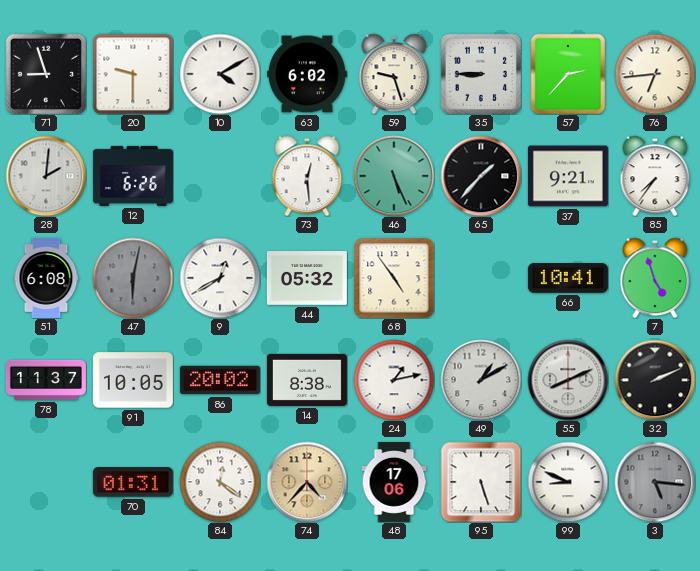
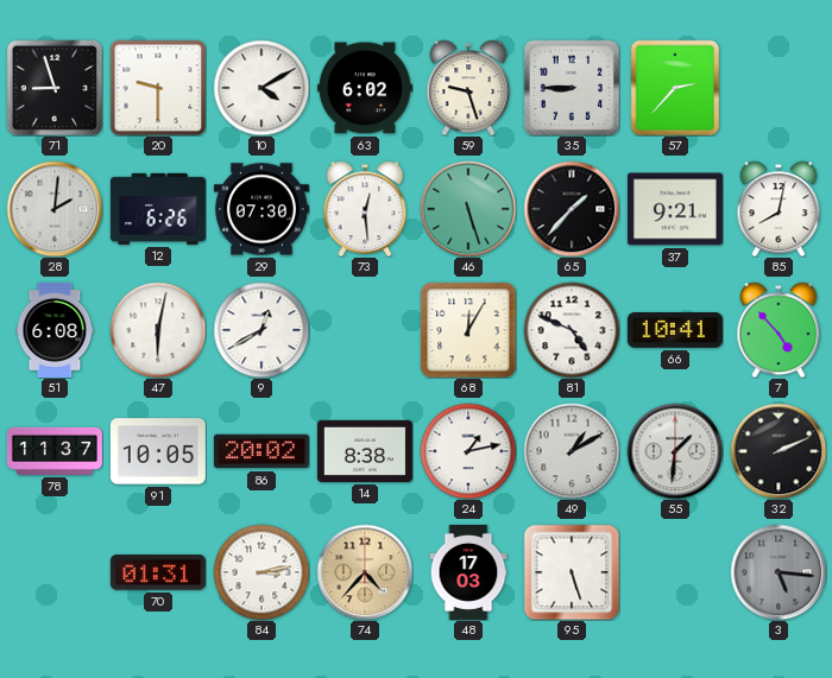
76: 6:44 -> none (655, 74)
29: none -> 07:30 (261, 209)
46: 5:26 -> 5:27 (468, 209)
85: 7:36 -> 8:02 (779, 209)
47 dial: grey -> white (158, 330)
44: 05:32 -> none (307, 279)
68: 4:54 -> 12:05 (468, 330)
81: none -> 4:49 (572, 330)
7: 4:57 -> 4:53 (779, 330)
55: 8:11 -> 1:31 (675, 451)
84: 12:21 -> 3:13 (261, 572)
48: 17:06 -> 17:03 (468, 572)
99: 8:49 -> none (568, 482)
